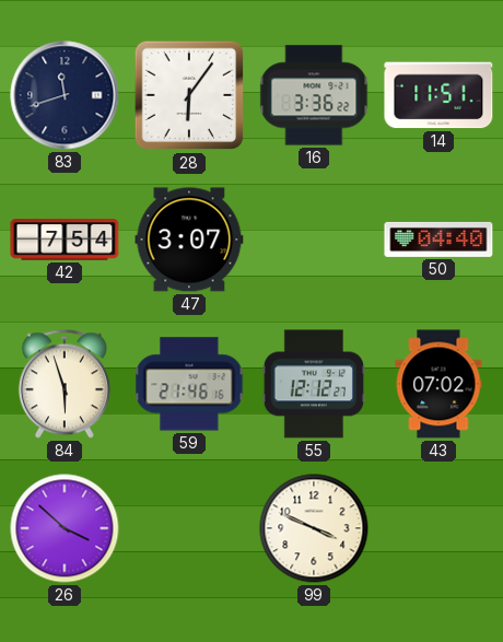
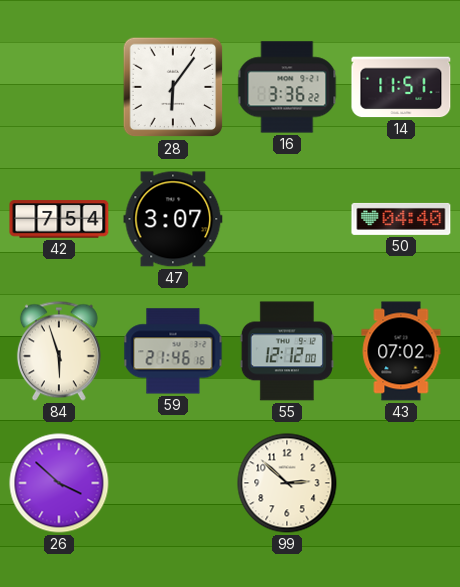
83: 11:42 -> none (65, 95)
55: 12:12:27 -> 12:12:00 (287, 351)
99: 3:49 -> 2:52 (287, 483)
